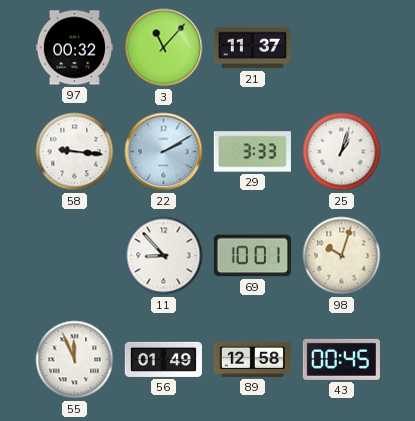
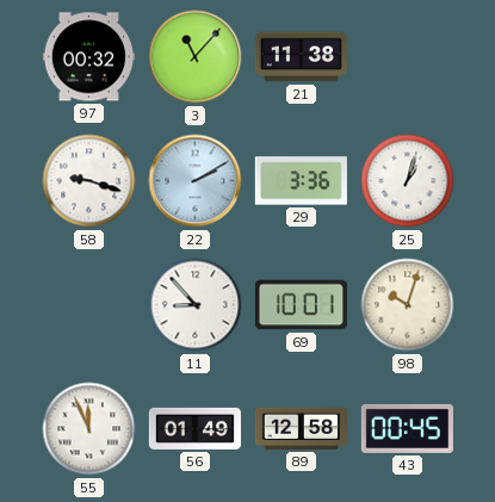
21: 11:37 -> 11:38 (301, 57)
58: 9:16 -> 9:18 (89, 181)
29: 3:33 -> 3:36 (301, 181)
